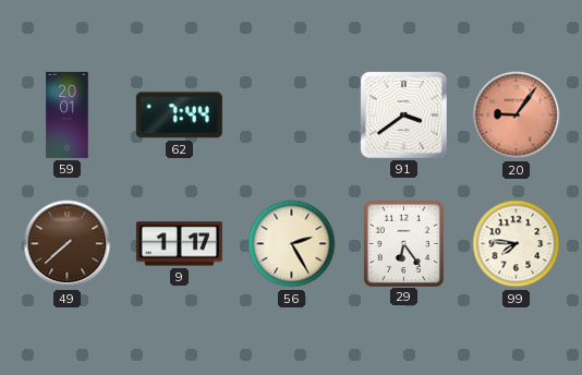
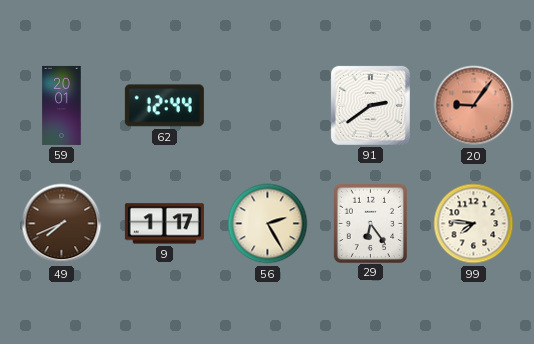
62: 7:44 -> 12:44 (164, 106)
91: 3:39 -> 2:39 (370, 105)
49: 7:38 -> 7:41 (62, 224)
